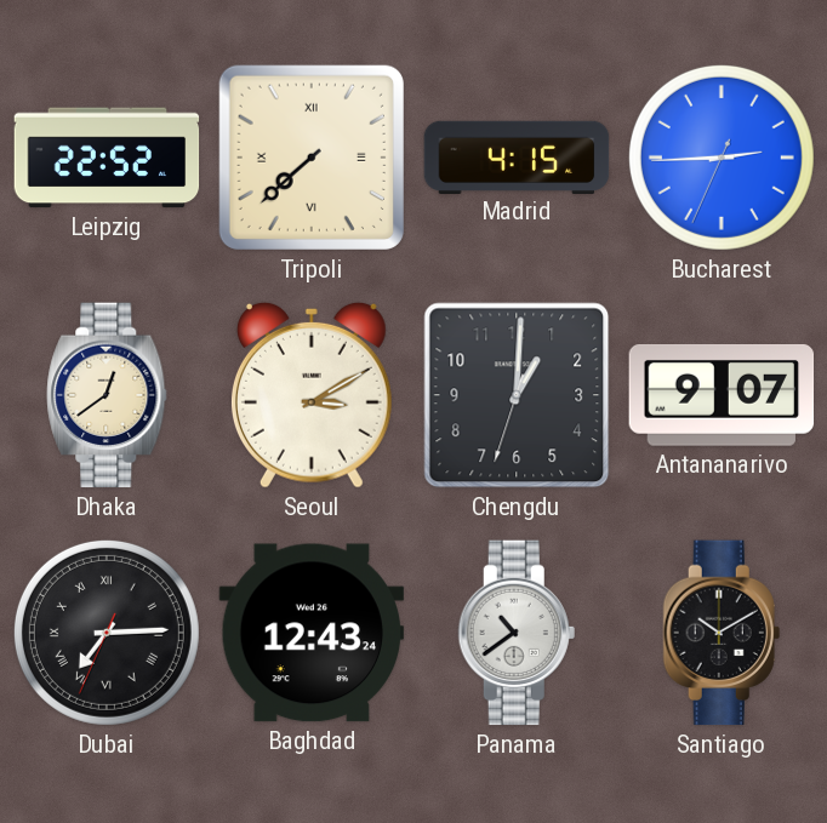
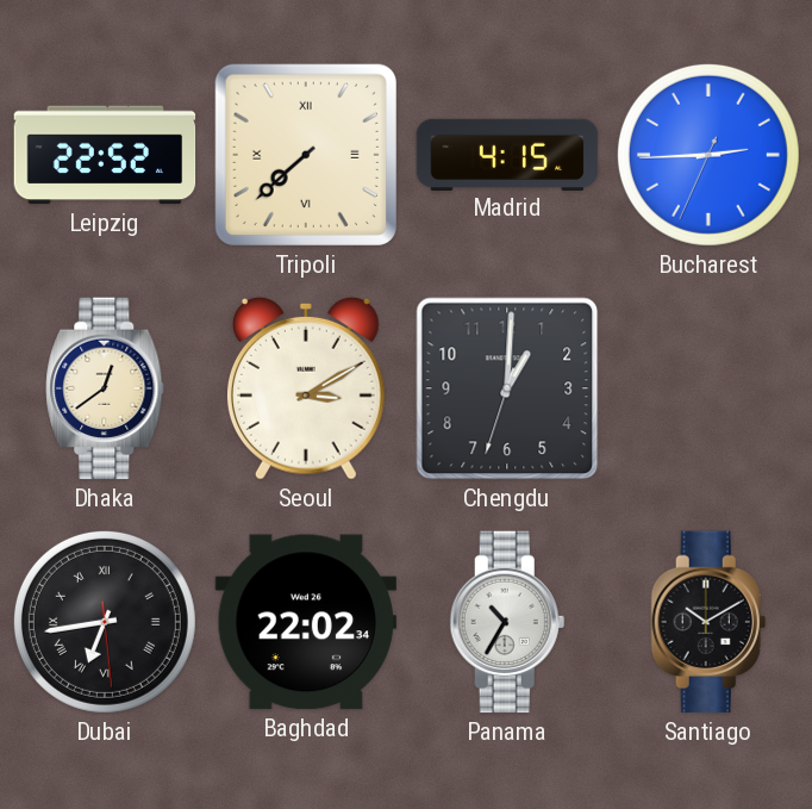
Antananarivo: 9:07 -> none (722, 395)
Dubai: 7:14 -> 6:43 (105, 622)
Baghdad: 12:43 -> 22:02 (306, 622)
Panama: 10:39 -> 10:35 (507, 622)
